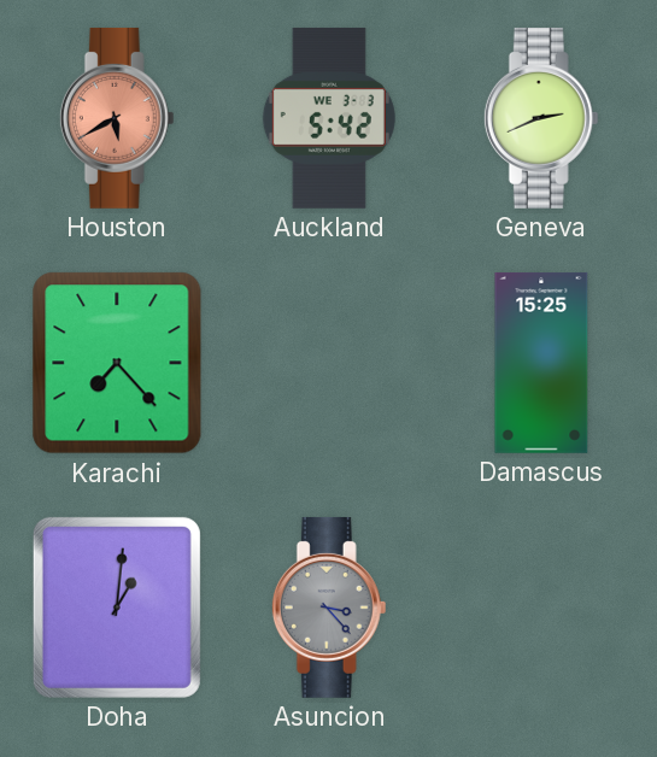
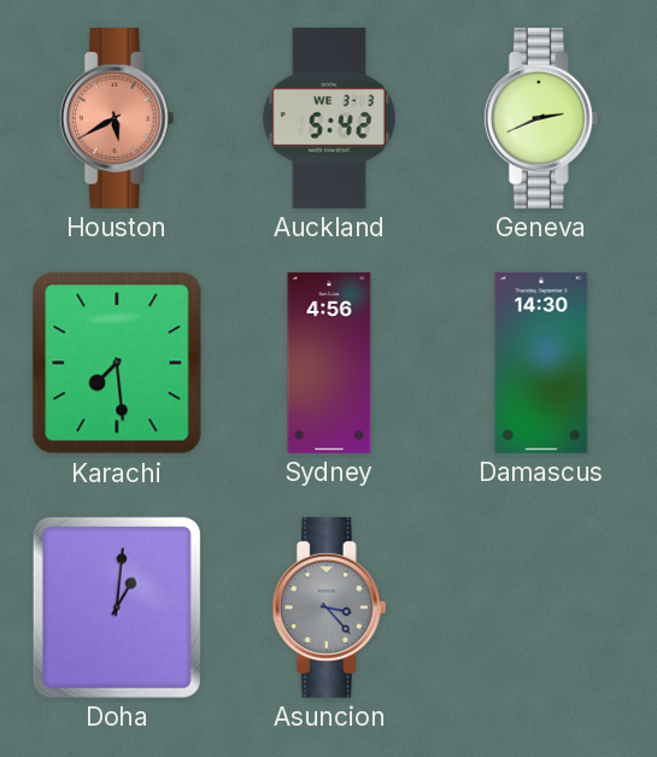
Karachi: 7:23 -> 7:29 (117, 363)
Sydney: none -> 4:56 (329, 364)
Damascus: 15:25 -> 14:30 (541, 364)
